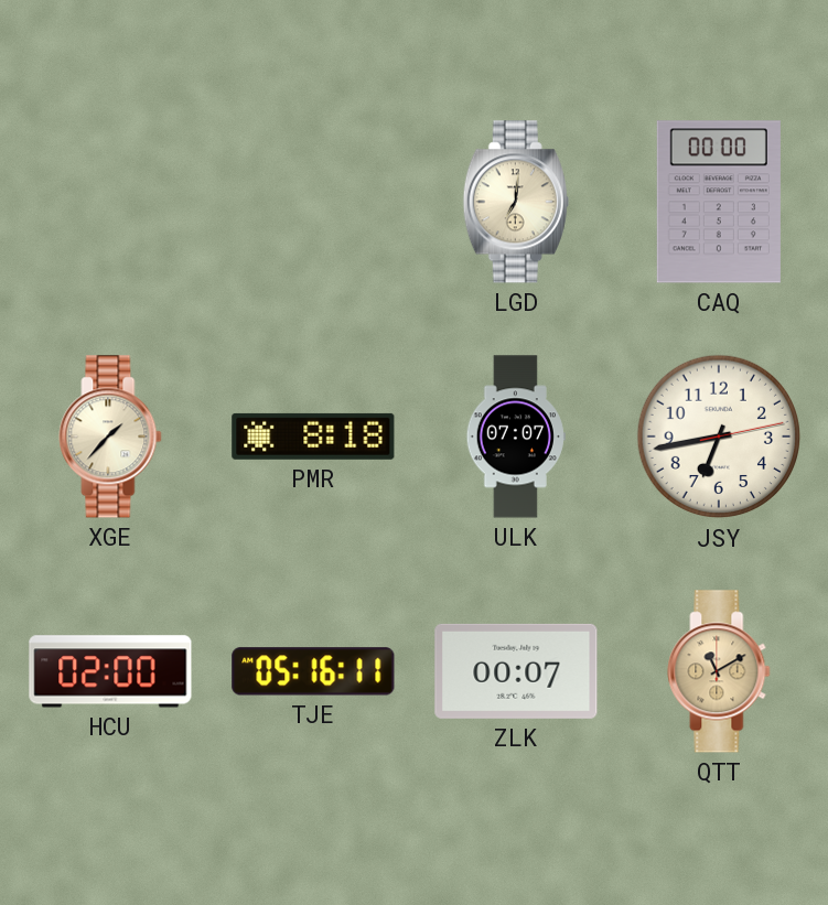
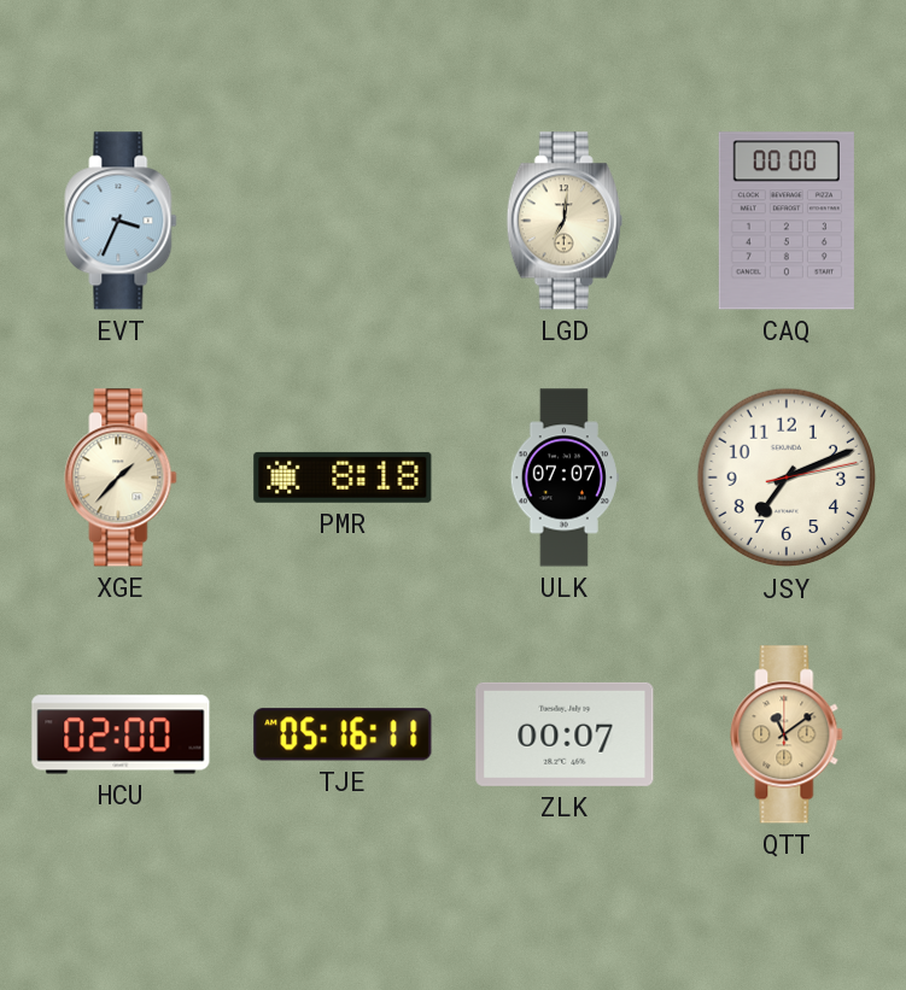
EVT: none -> 3:34 (121, 221)
JSY: 6:43 -> 7:11 (787, 478)
QTT: 11:10 -> 11:09 (787, 734)
